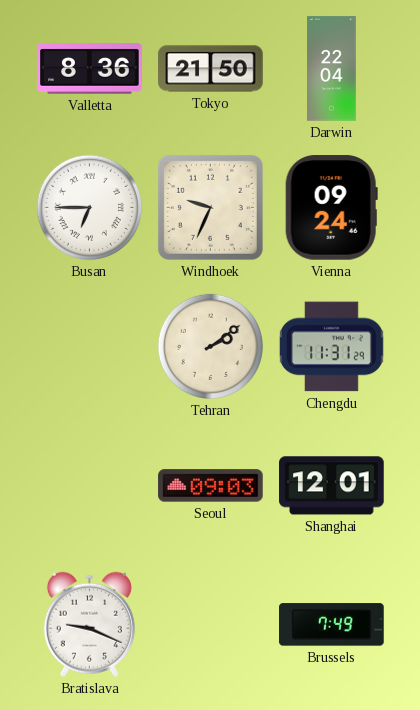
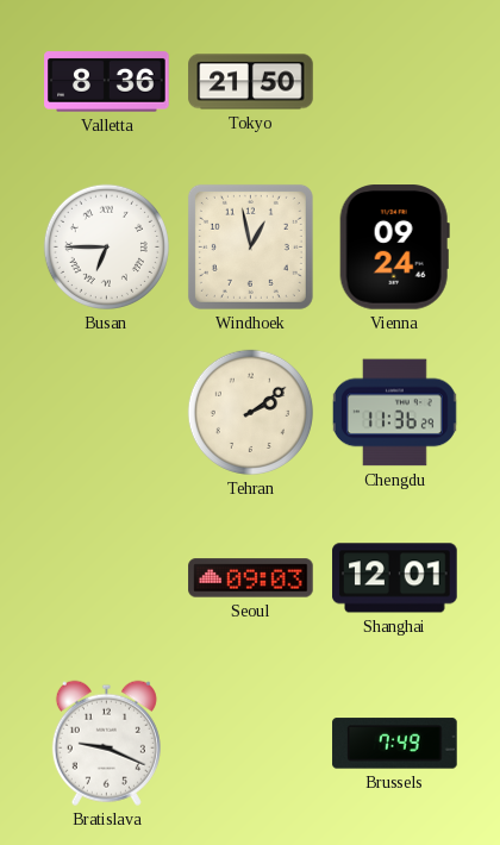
Darwin: 22:04 -> none (332, 69)
Windhoek: 9:34 -> 12:58 (250, 246)
Chengdu: 11:31 -> 11:36 (394, 413)
